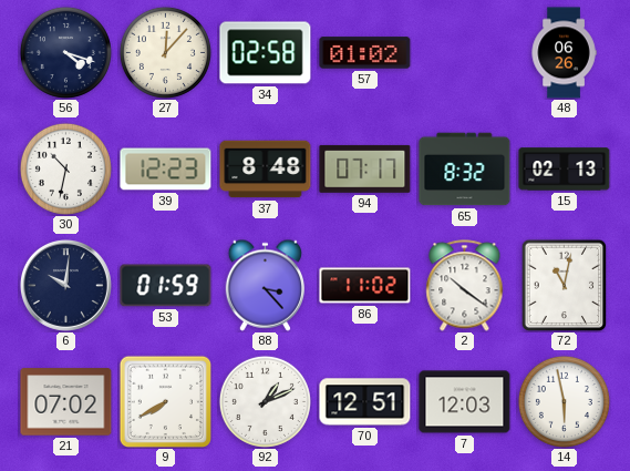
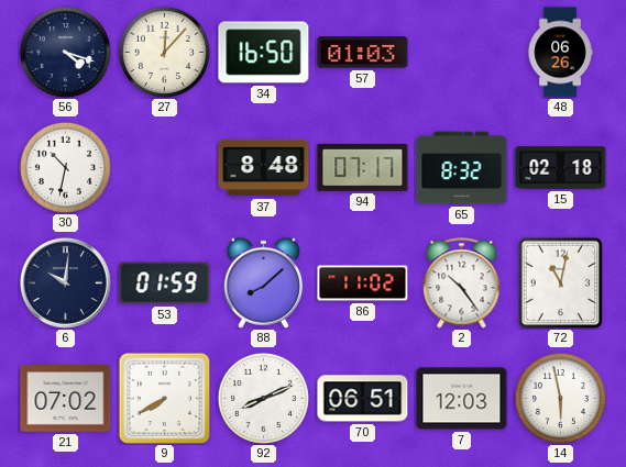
34: 02:58 -> 16:50 (264, 53)
57: 01:02 -> 01:03 (363, 53)
39: 12:23 -> none (166, 170)
15: 02:13 -> 02:18 (561, 168)
88: 3:23 -> 8:08 (263, 282)
2: 10:21 -> 10:24 (462, 283)
92: 1:11 -> 8:11 (263, 398)
70: 12:51 -> 06:51 (363, 399)
